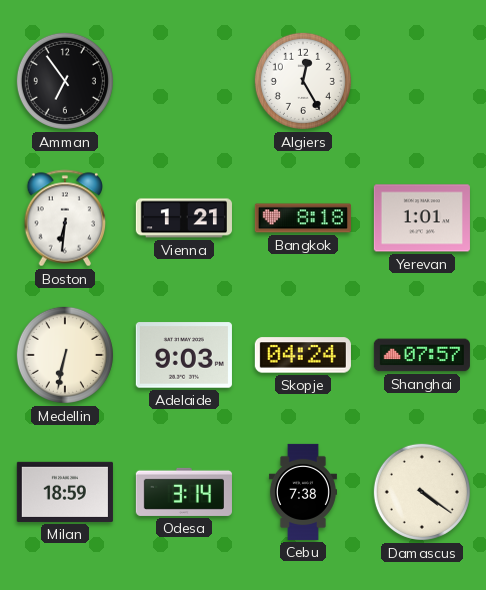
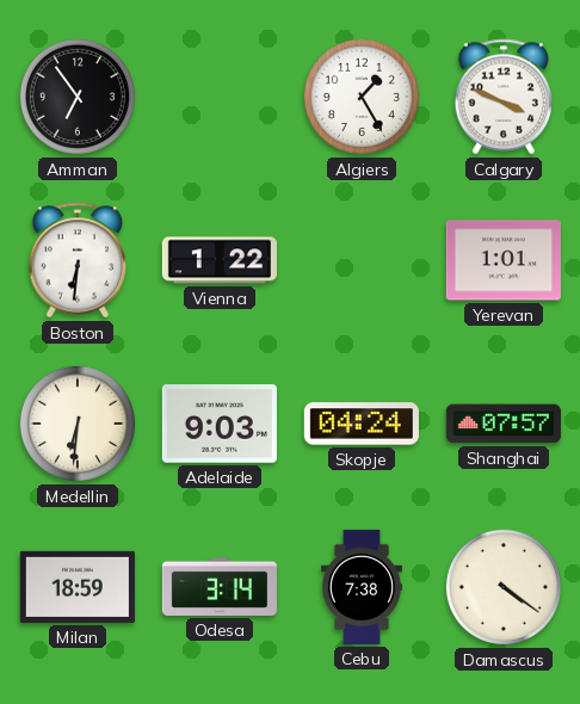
Algiers: 12:25 -> 1:25 (362, 97)
Calgary: none -> 3:49 (504, 97)
Vienna: 1:21 -> 1:22 (220, 260)
Bangkok: 8:18 -> none (303, 218)
Medellin: 6:32 -> 6:31 (78, 424)
